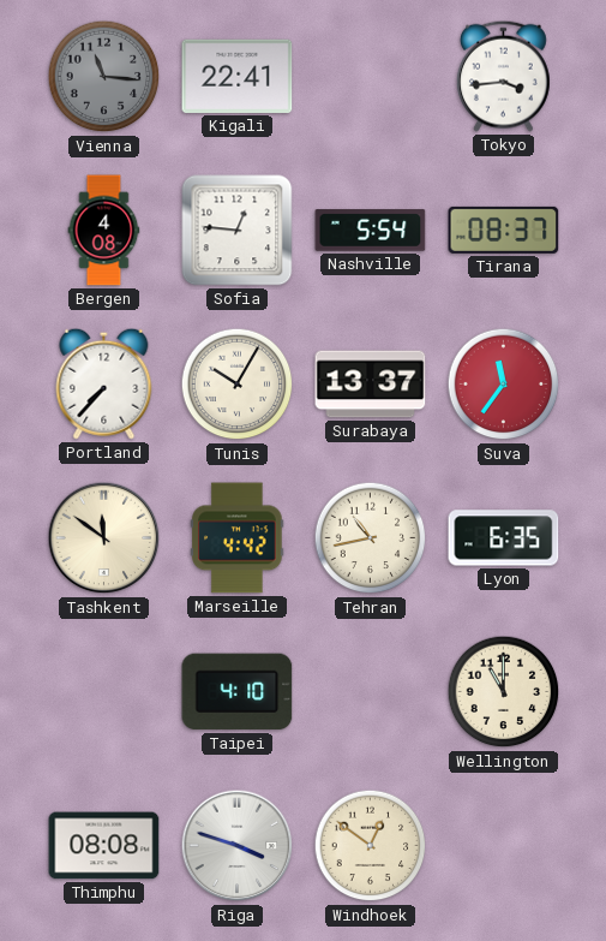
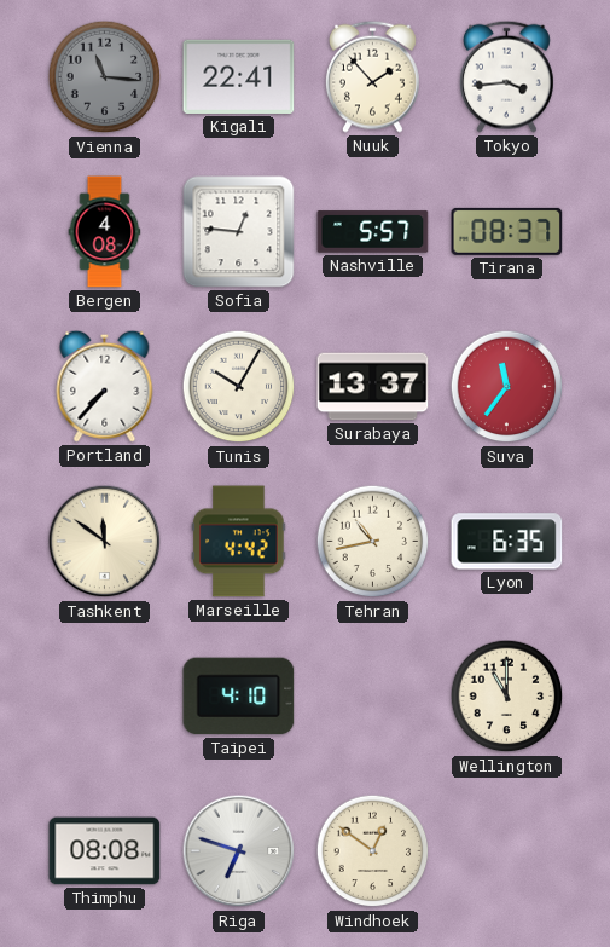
Nuuk: none -> 1:53 (373, 76)
Nashville: 5:54 -> 5:57 (373, 232)
Riga: 3:48 -> 6:48 (239, 851)
